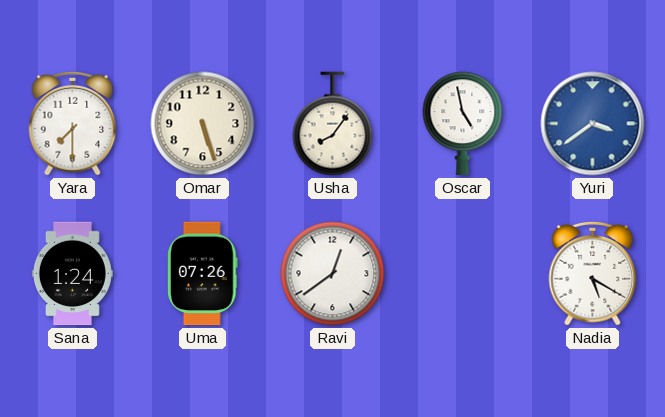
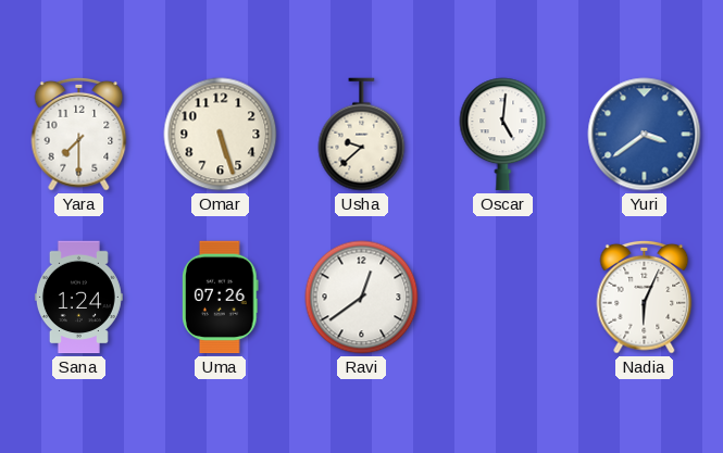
Usha: 8:06 -> 9:38 (362, 135)
Oscar: 4:58 -> 5:01 (503, 135)
Nadia: 5:20 -> 6:04 (645, 297)
